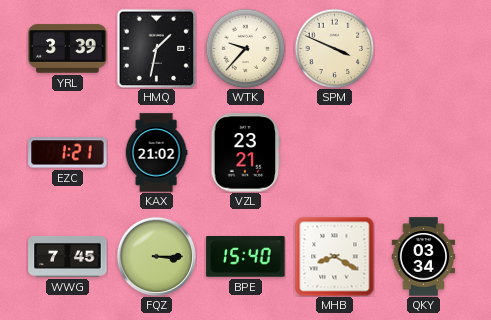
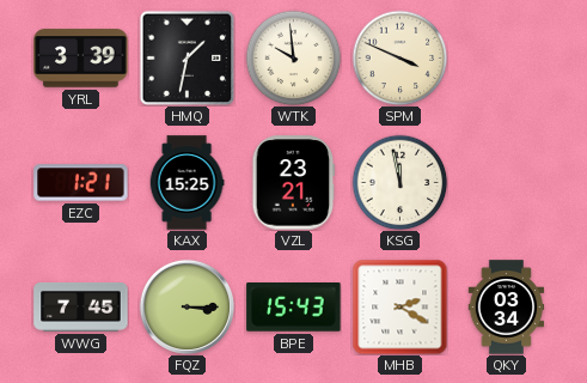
WTK: 9:37 -> 9:59 (293, 57)
KAX: 21:02 -> 15:25 (187, 183)
KSG: none -> 11:58 (399, 182)
BPE: 15:40 -> 15:43 (294, 308)
MHB: 8:20 -> 2:20 (399, 306)
